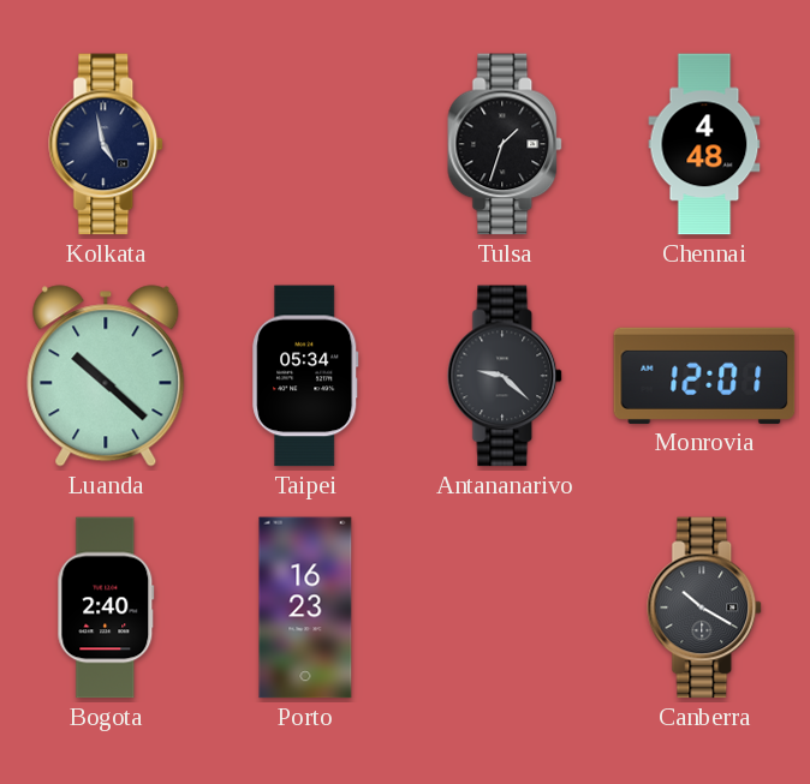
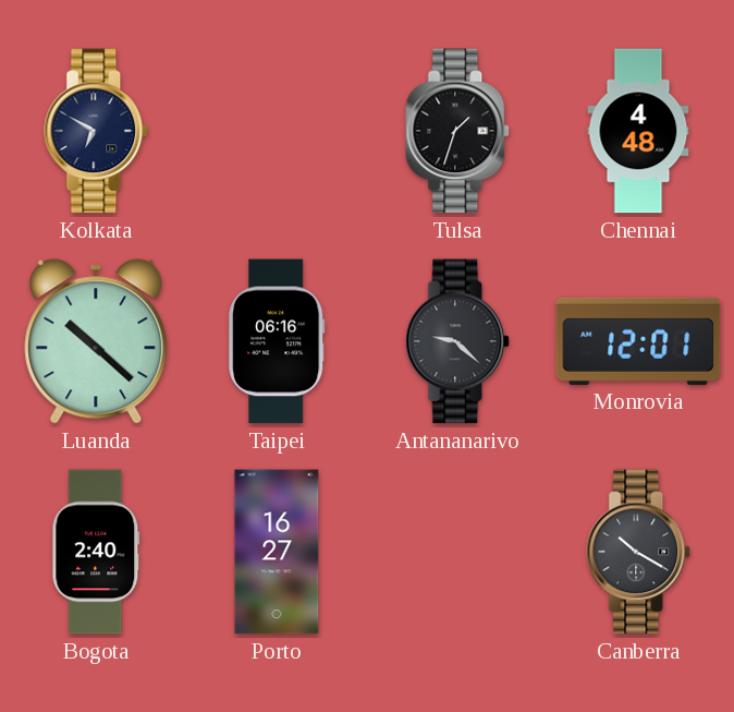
Kolkata: 4:58 -> 6:50 (97, 131)
Taipei: 05:34 -> 06:16 (277, 341)
Porto: 16:23 -> 16:27 (277, 552)
